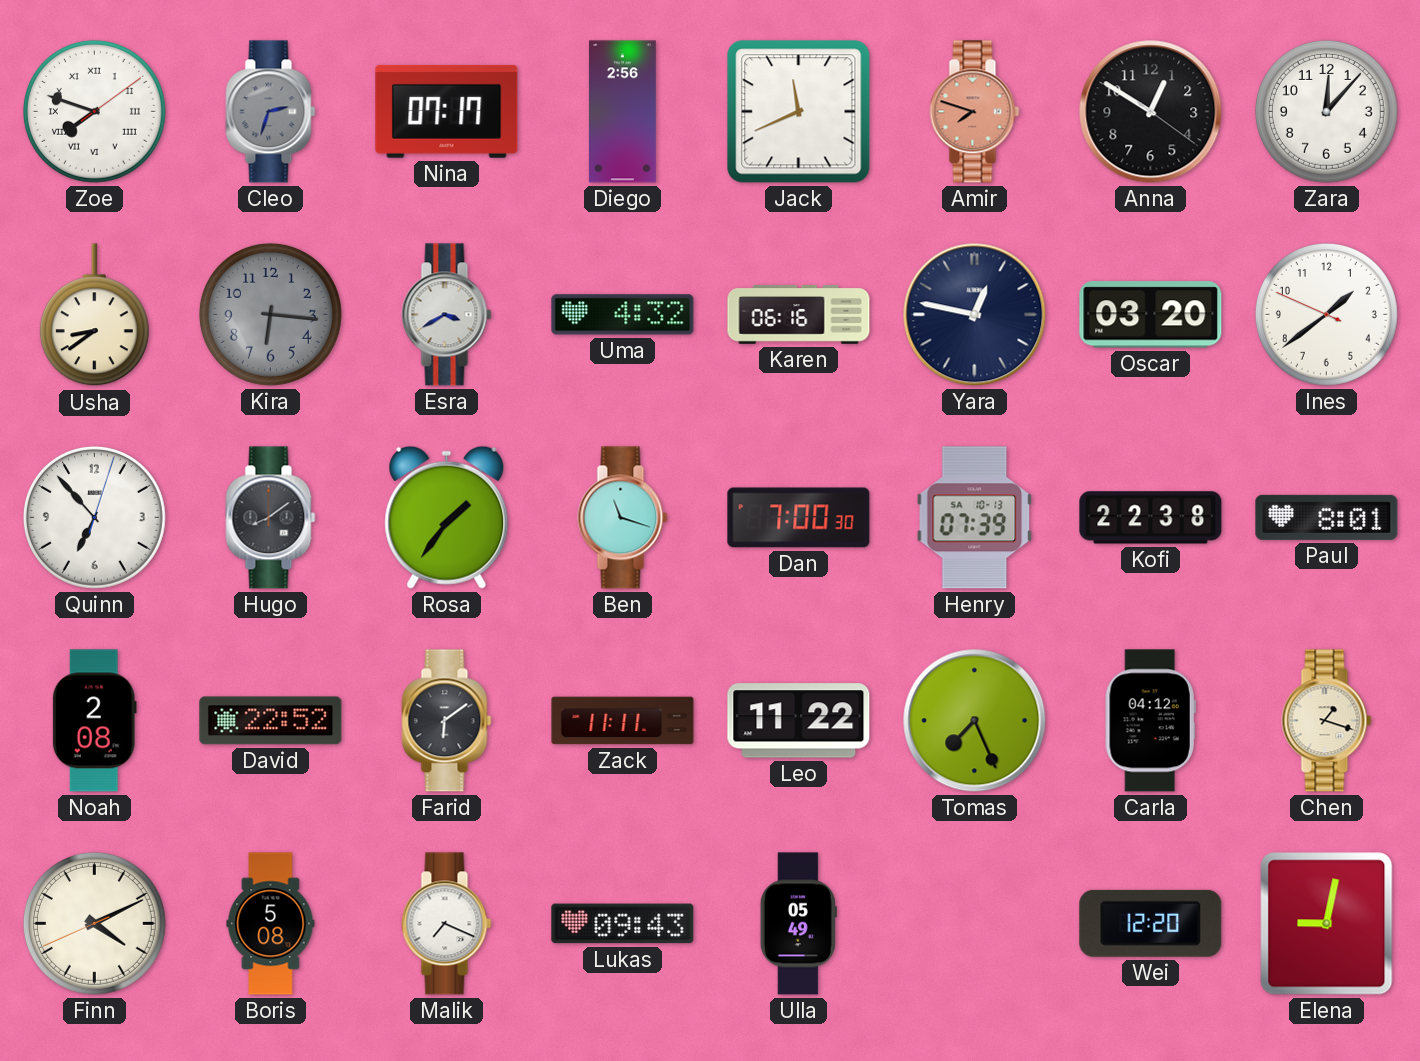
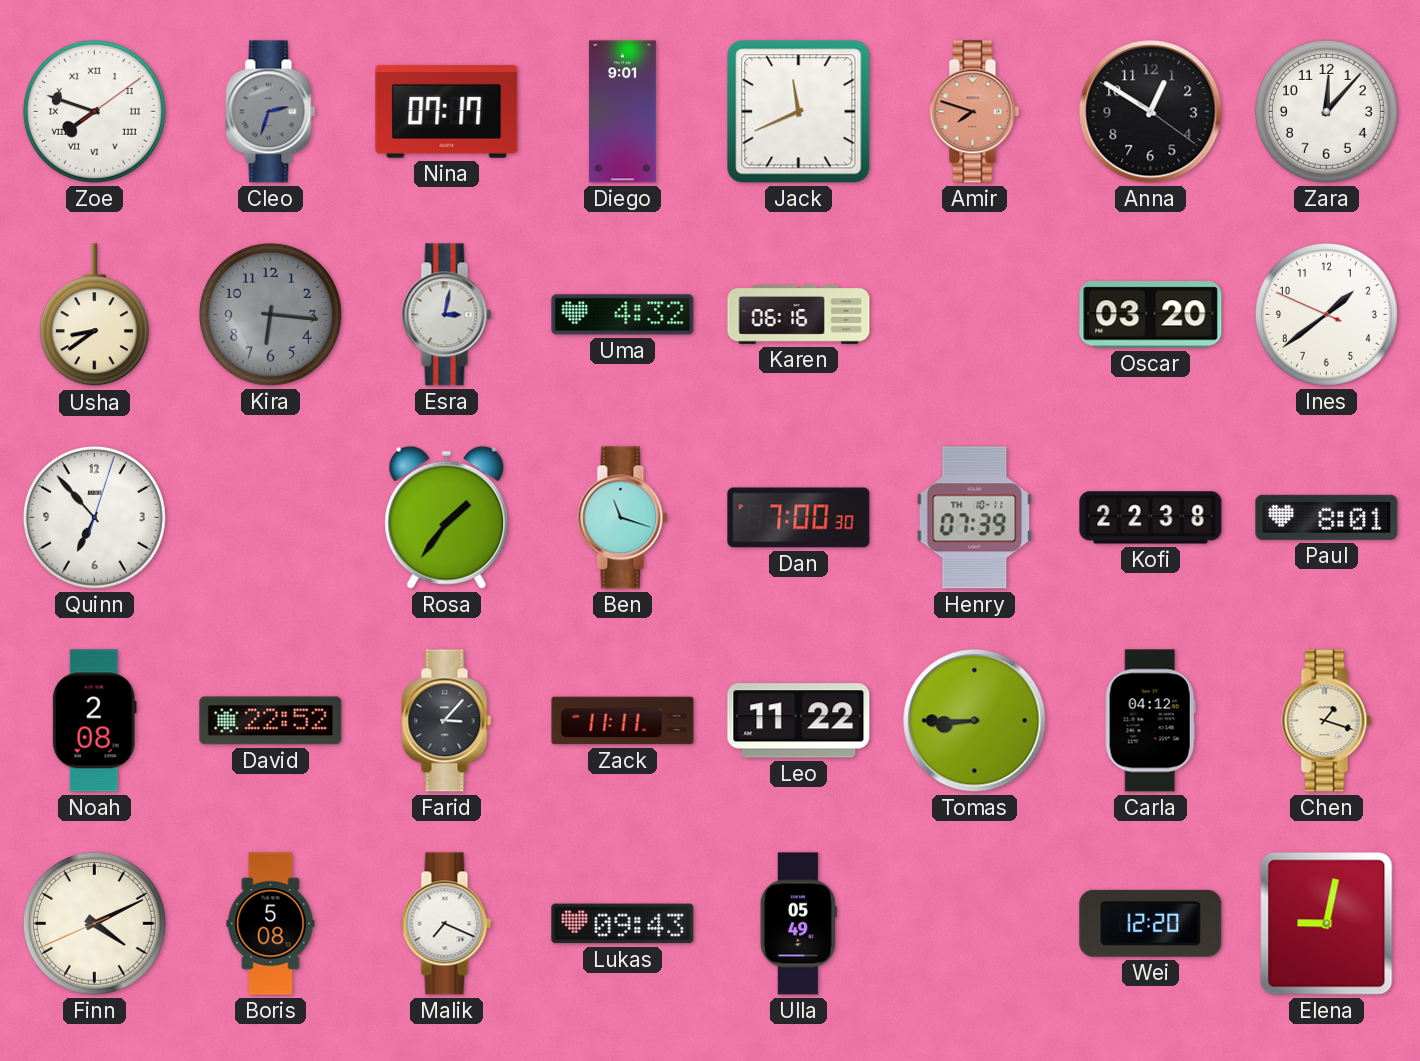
Diego: 2:56 -> 9:01 (623, 112)
Esra: 3:40 -> 3:02 (447, 315)
Yara: 12:47 -> none (975, 315)
Hugo: 8:09 -> none (271, 518)
Henry date: SA 10-13 -> TH 10-11 (975, 518)
Farid: 6:09 -> 3:07 (447, 721)
Tomas: 7:26 -> 8:45 (975, 721)
